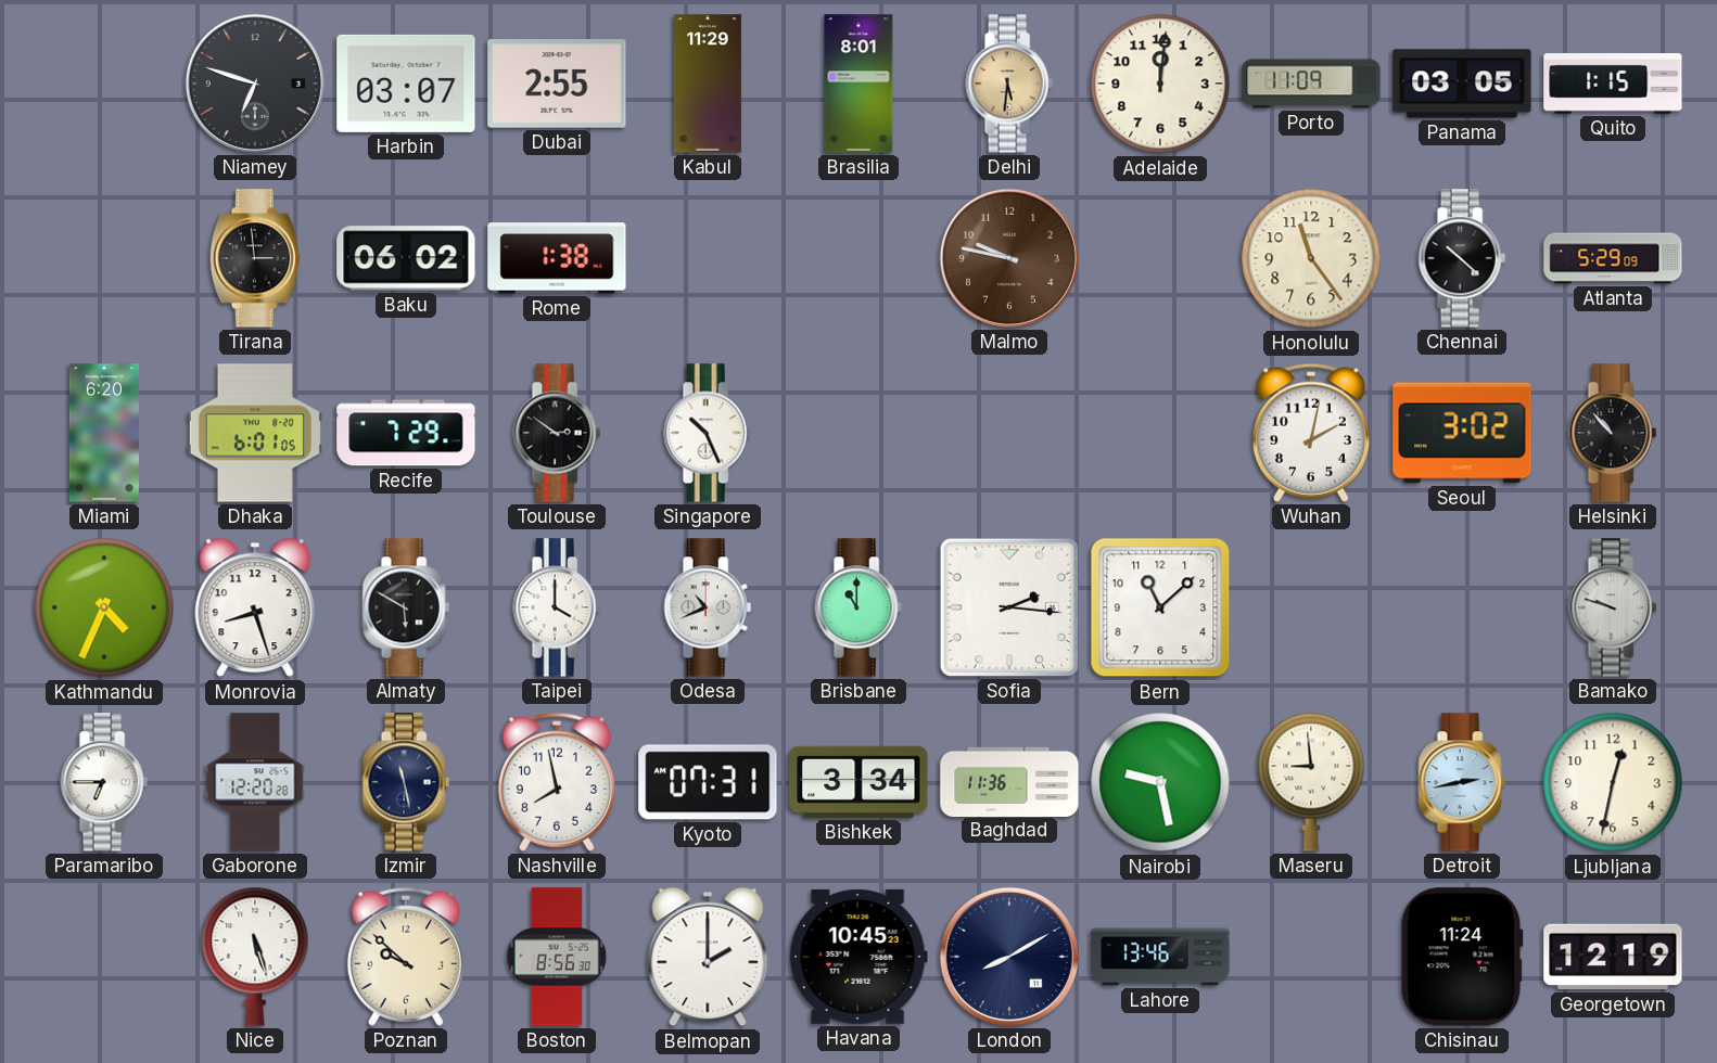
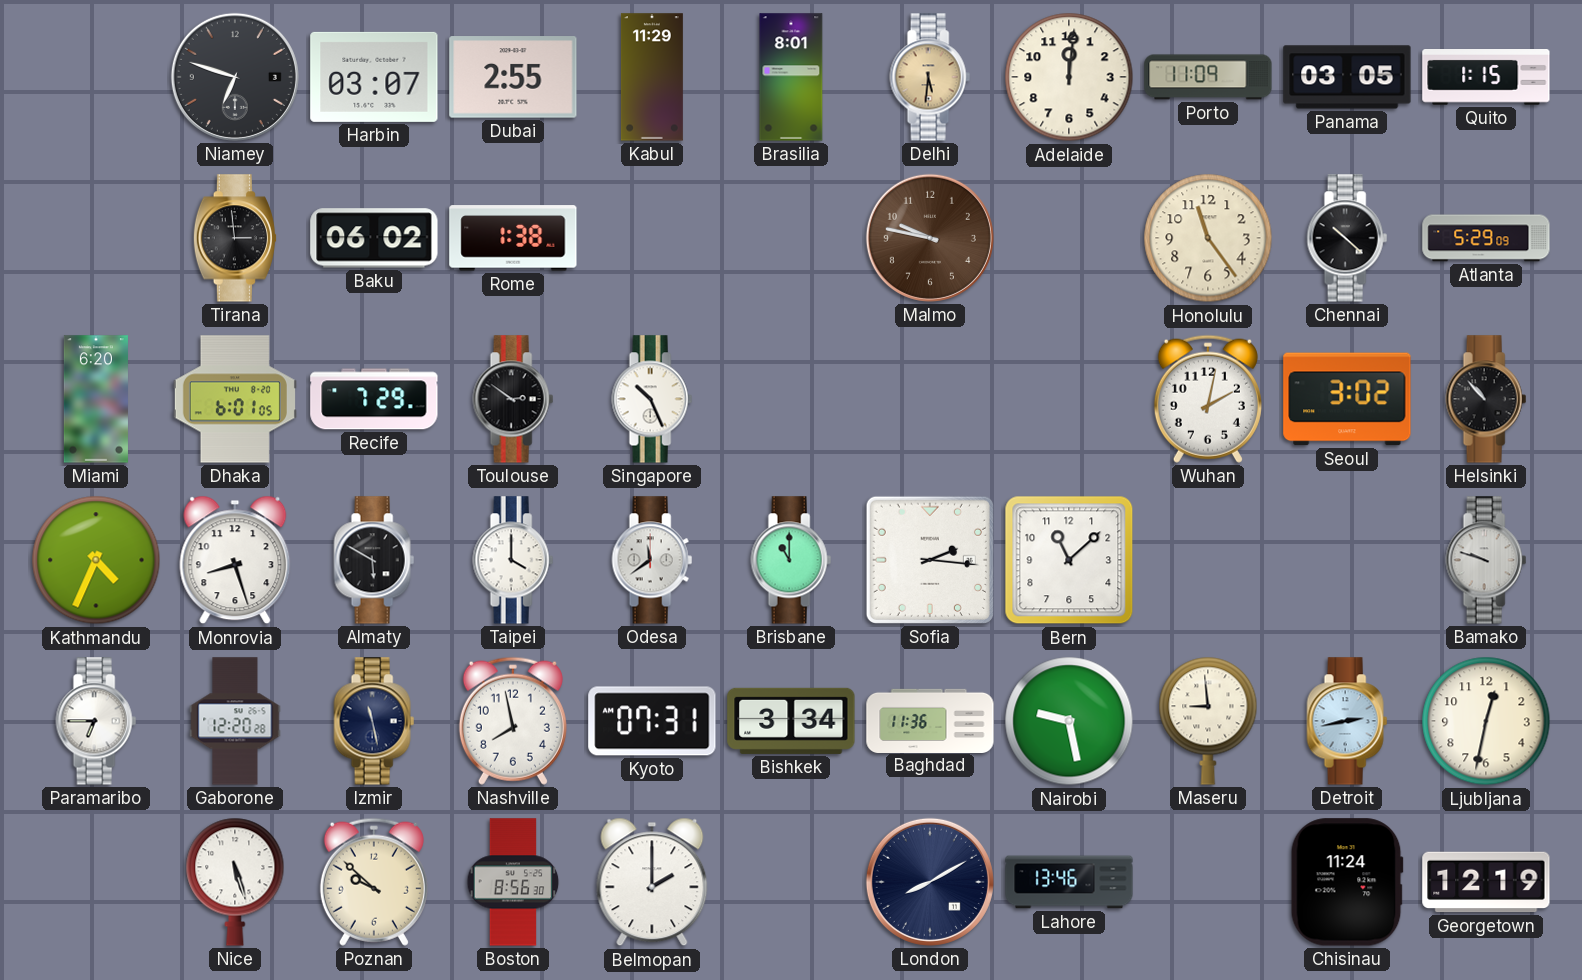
Odesa: 10:41 -> 11:39 (652, 560)
Havana: 10:45 -> none (858, 957)
